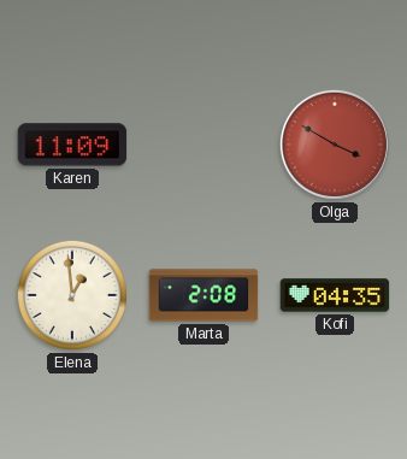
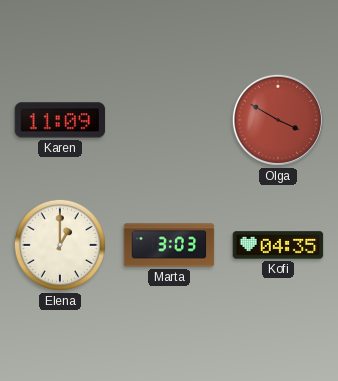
Elena: 12:59 -> 1:00 (60, 245)
Marta: 2:08 -> 3:03 (169, 245)
